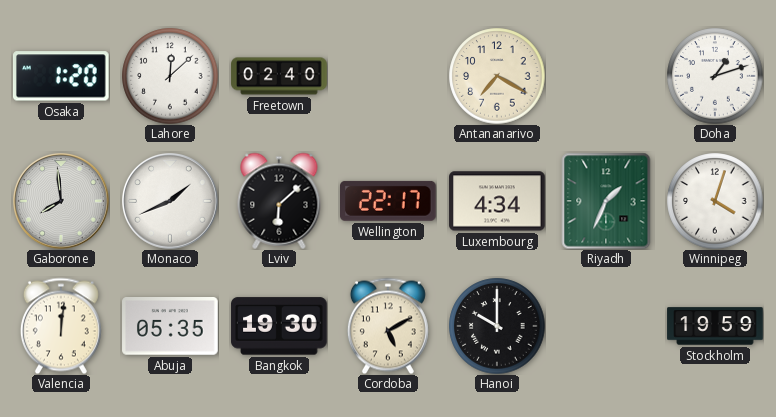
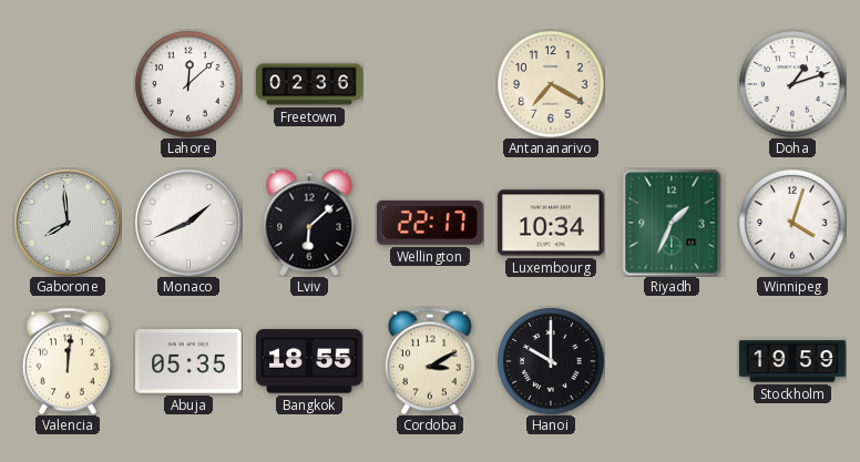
Osaka: 1:20 -> none (61, 76)
Freetown: 02:40 -> 02:36 (309, 84)
Luxembourg: 4:34 -> 10:34 (551, 223)
Bangkok: 19:30 -> 18:55 (309, 361)
Cordoba: 5:10 -> 3:10 (430, 361)
